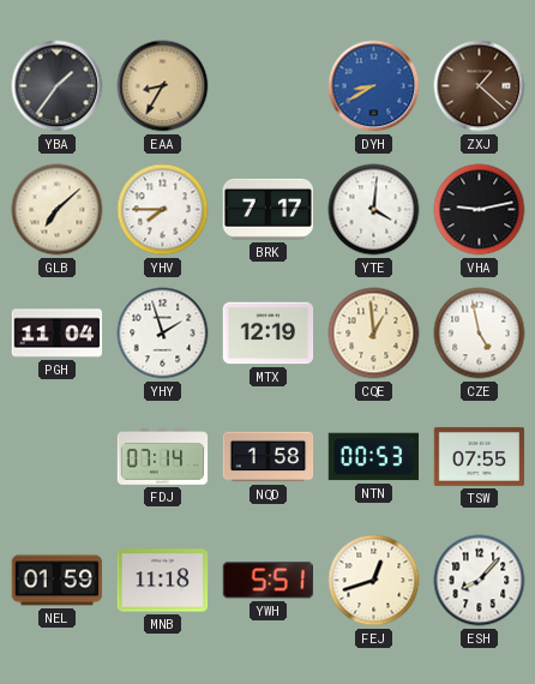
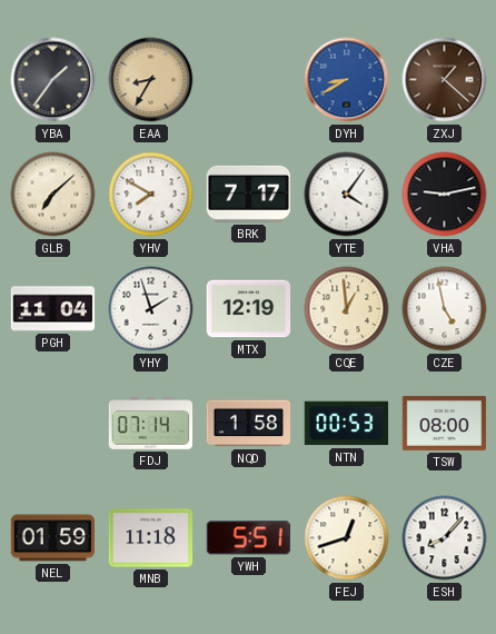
YHV: 7:45 -> 7:50 (151, 195)
YTE: 4:01 -> 4:06 (347, 195)
TSW: 07:55 -> 08:00 (445, 423)
